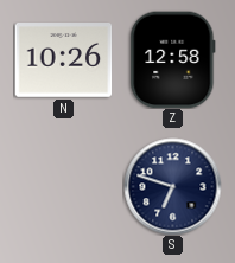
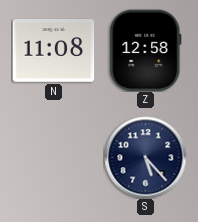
N: 10:26 -> 11:08 (53, 51)
S: 6:48 -> 5:23 (145, 157)
